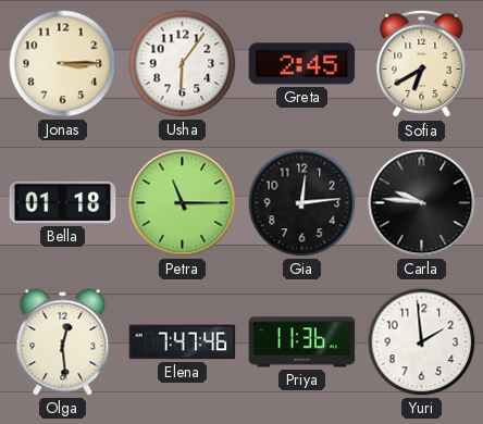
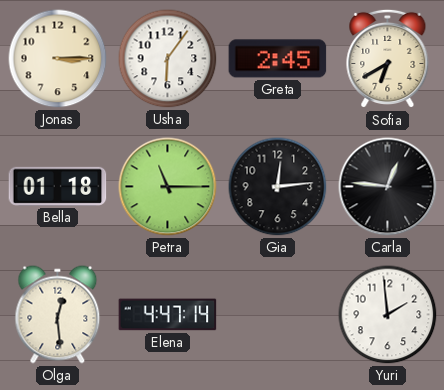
Carla: 9:46 -> 12:46 (388, 187)
Elena: 7:47 -> 4:47 (168, 315)
Priya: 11:36 -> none (302, 342)
